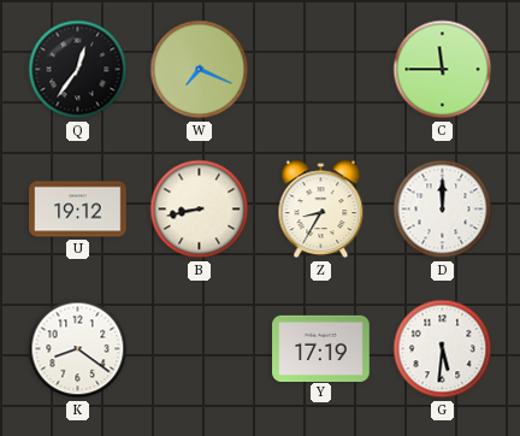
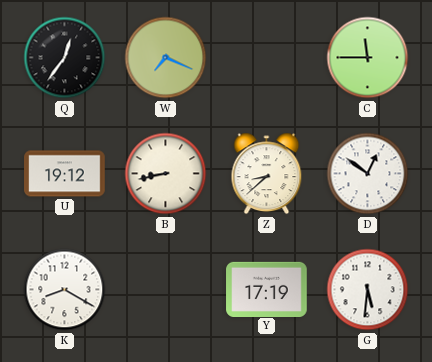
Z: 8:35 -> 8:38 (267, 174)
D: 12:00 -> 12:51 (368, 174)
K: 8:21 -> 8:20 (65, 290)
